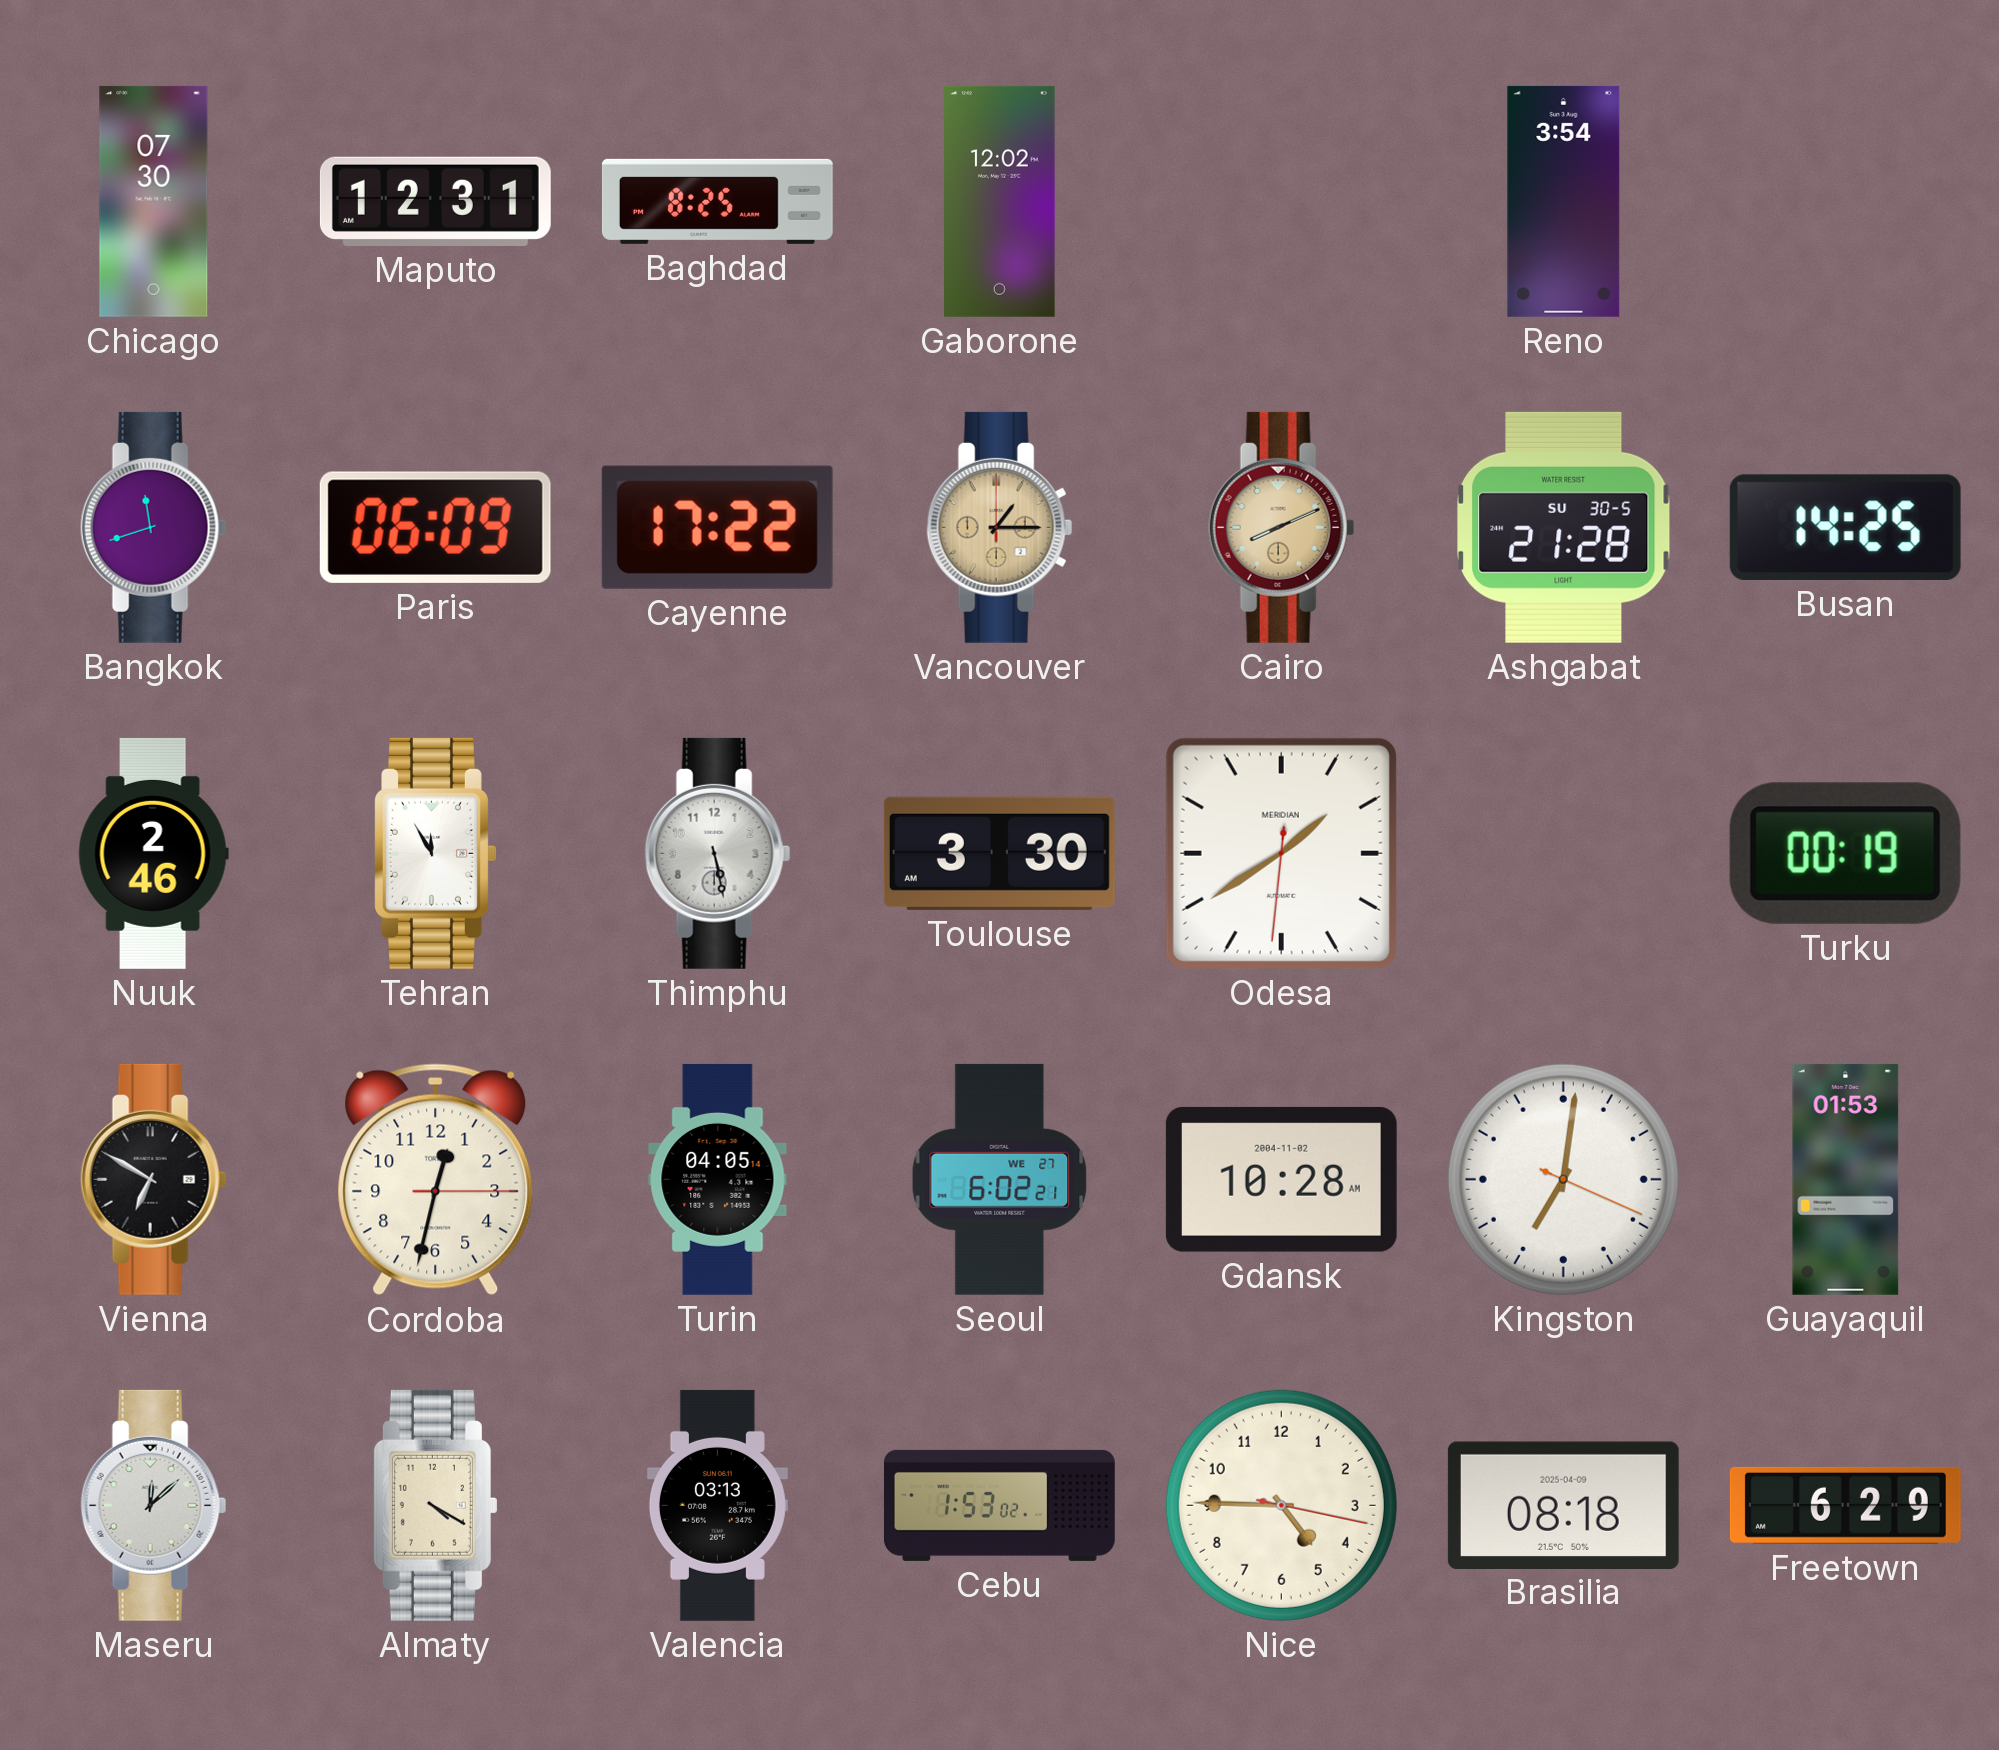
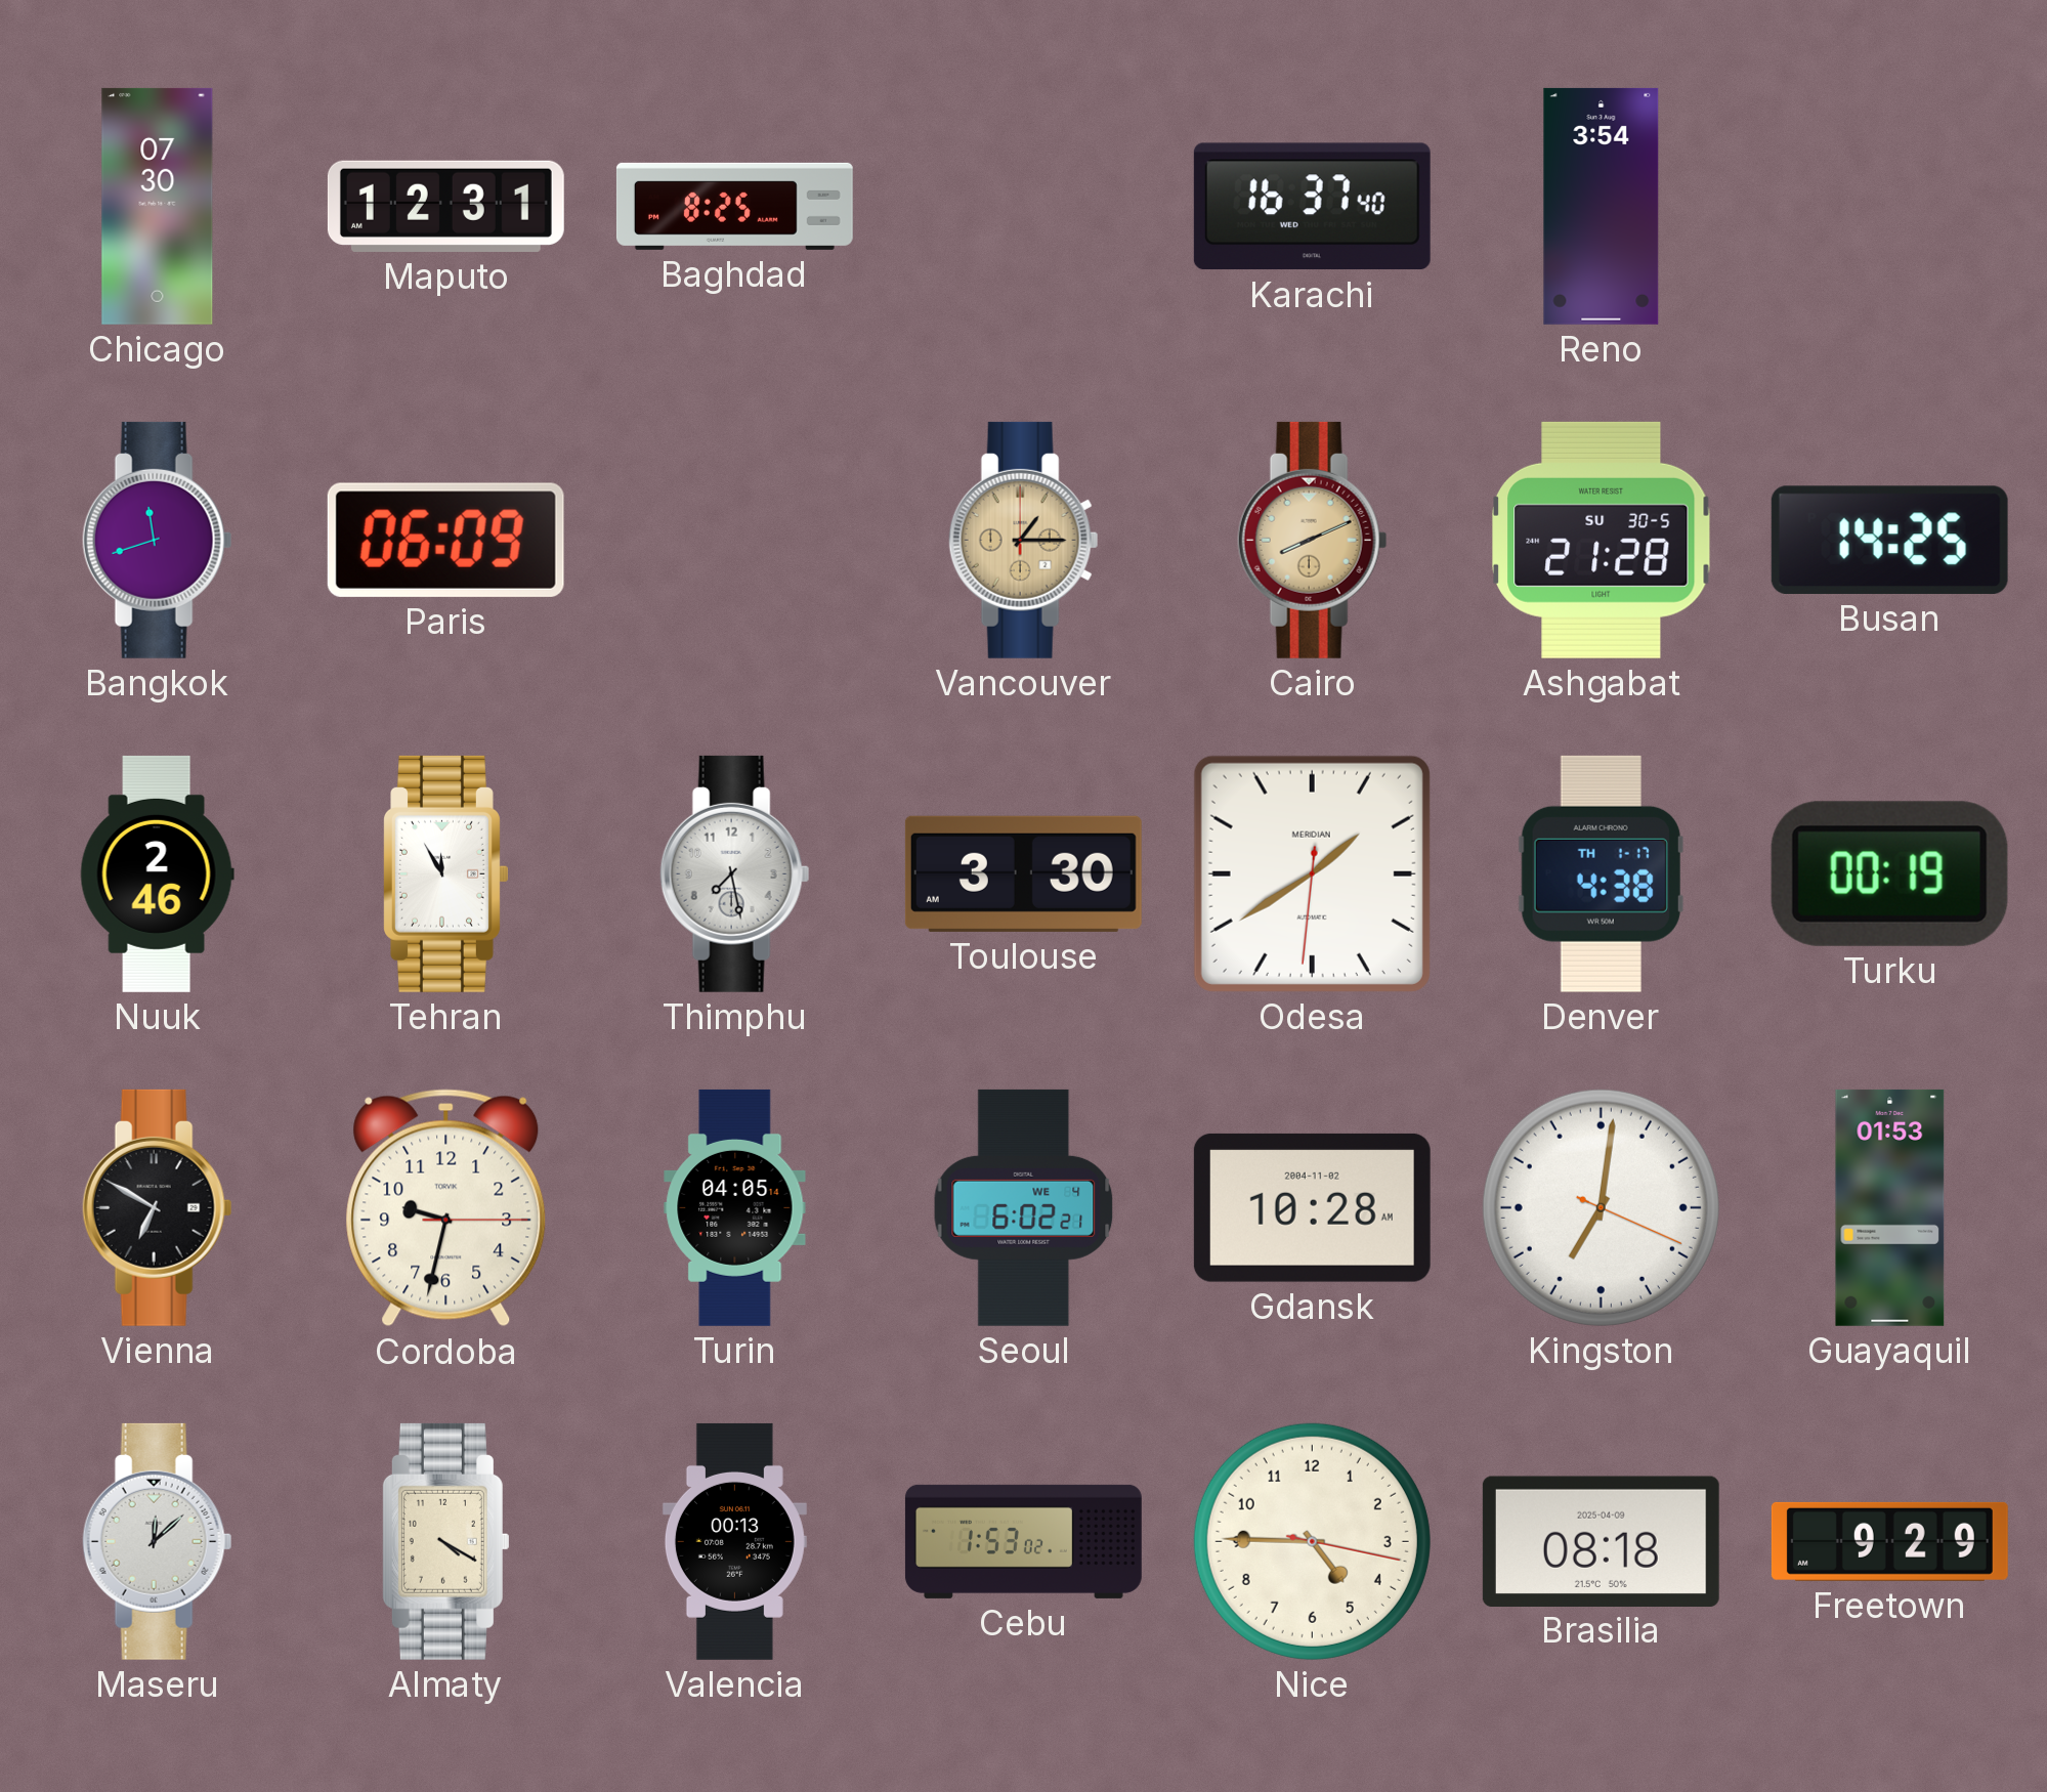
Gaborone: 12:02 -> none (1000, 201)
Karachi: none -> 16:37 (1312, 207)
Cayenne: 17:22 -> none (717, 527)
Thimphu: 5:28 -> 7:28 (735, 873)
Denver: none -> 4:38 (1601, 873)
Cordoba: 12:32 -> 9:32 (446, 1208)
Seoul date: WE 27 -> WE 4 (1024, 1207)
Valencia: 03:13 -> 00:13 (734, 1541)
Freetown: 6:29 -> 9:29 (1889, 1541)
